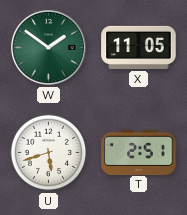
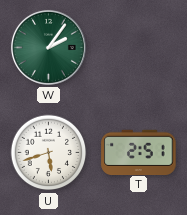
W: 1:51 -> 2:06 (48, 47)
X: 11:05 -> none (139, 47)
